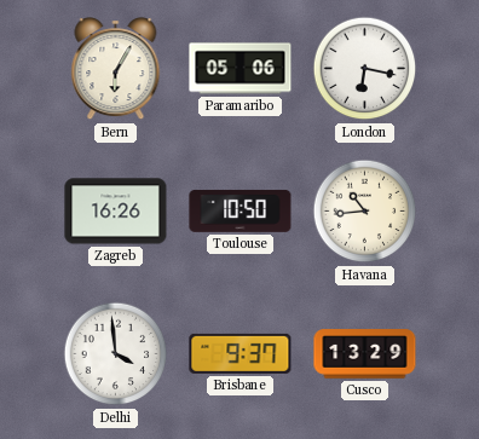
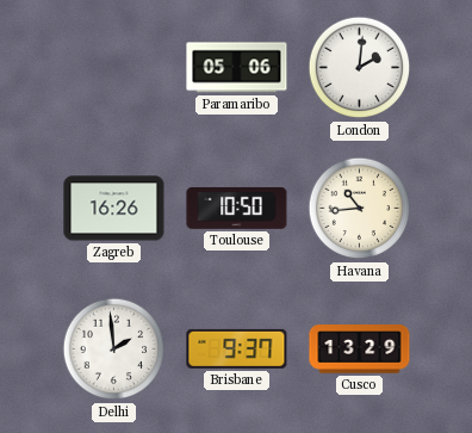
Bern: 6:05 -> none (116, 69)
London: 6:17 -> 2:01 (360, 68)
Delhi: 3:59 -> 1:59 (114, 350)
